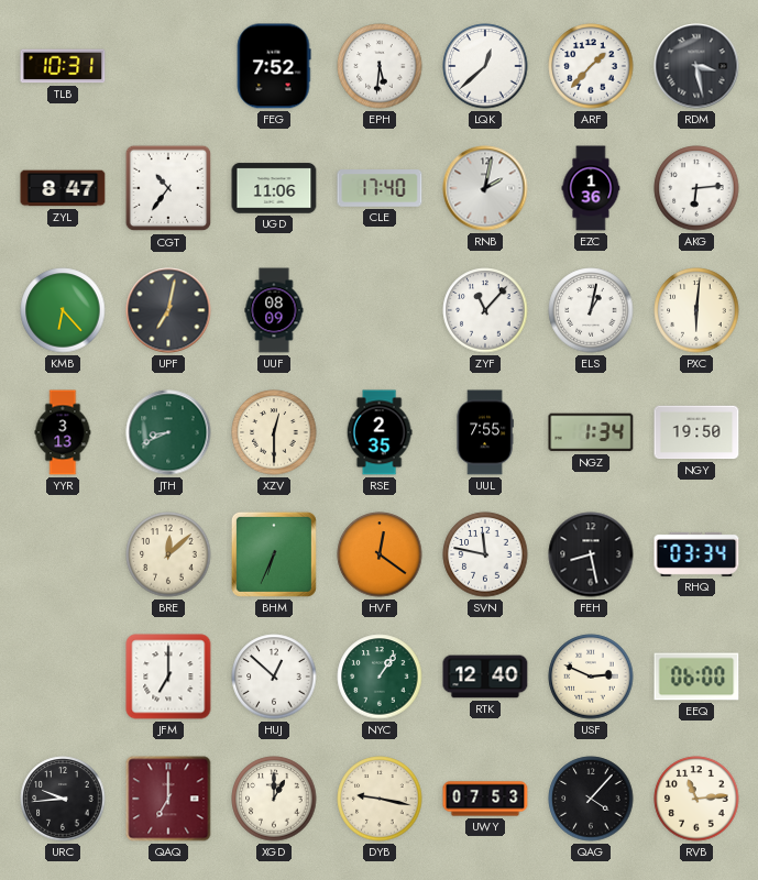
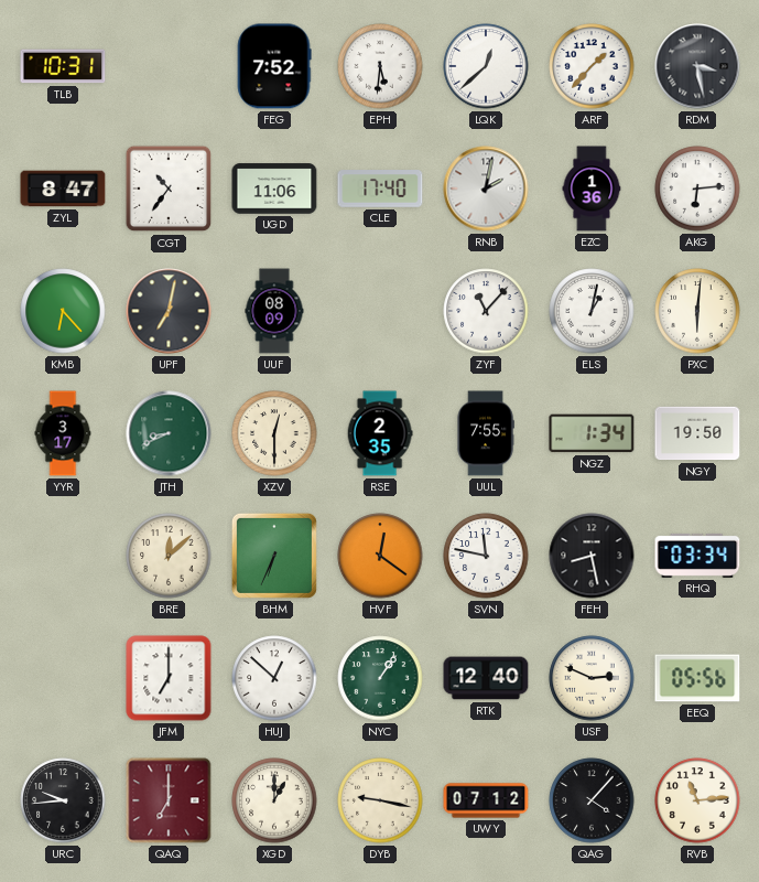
YYR: 3:13 -> 3:17 (63, 433)
EEQ: 06:00 -> 05:56 (697, 678)
UWY: 07:53 -> 07:12 (486, 800)
